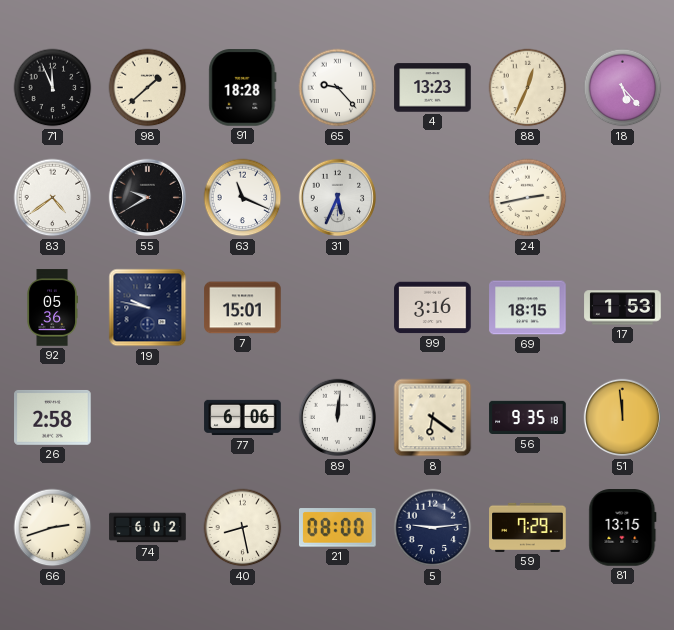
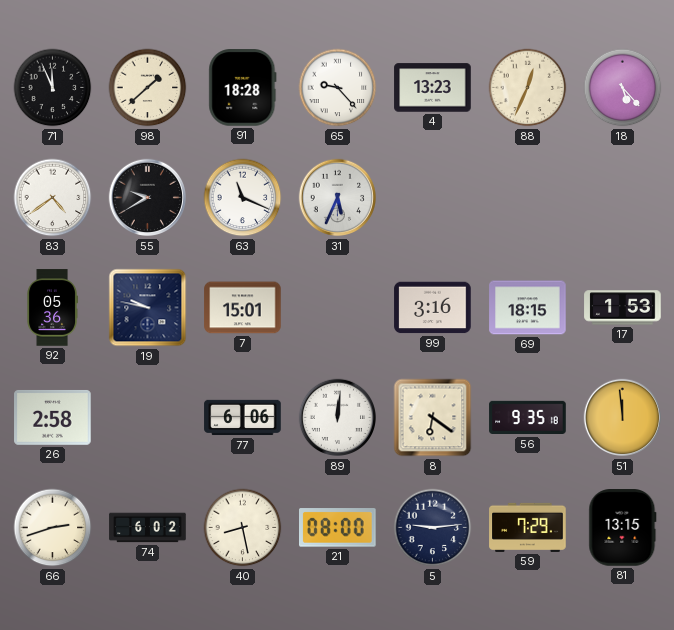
24: 2:43 -> none (528, 198)
